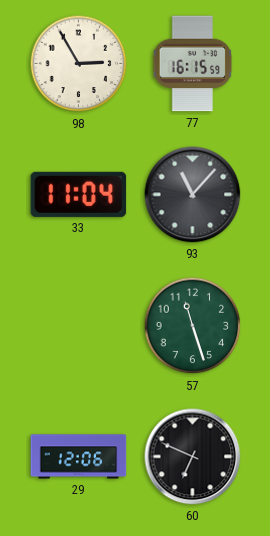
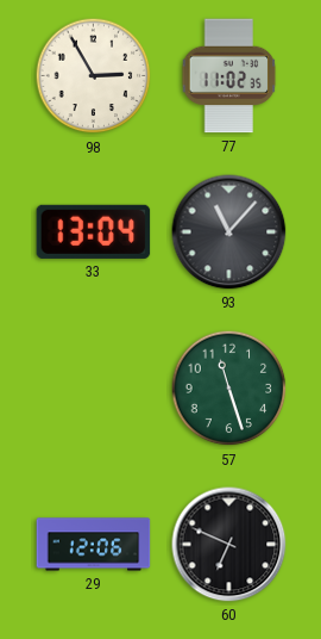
77: 16:15 -> 11:02 (229, 76)
33: 11:04 -> 13:04 (94, 231)
